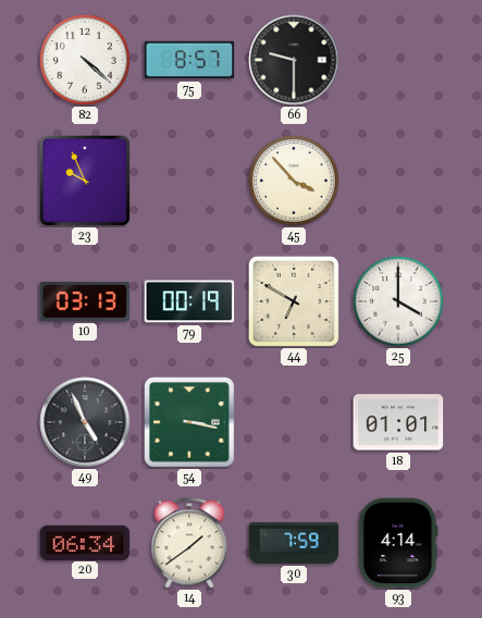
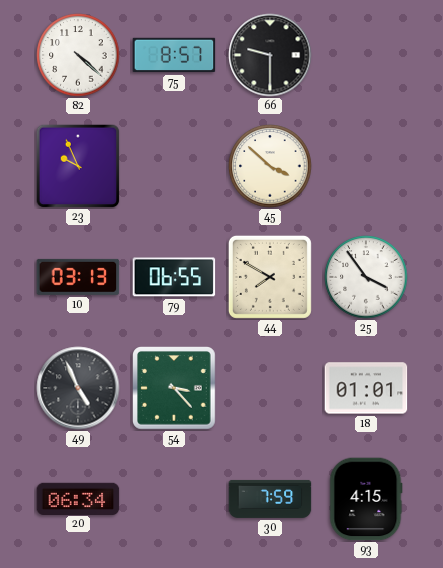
45: 3:53 -> 3:52 (270, 166)
79: 00:19 -> 06:55 (174, 277)
44: 6:50 -> 7:50 (270, 277)
25: 4:00 -> 3:54 (366, 277)
54: 3:17 -> 3:23 (174, 388)
14: 1:39 -> none (189, 543)
93: 4:14 -> 4:15 (366, 499)
